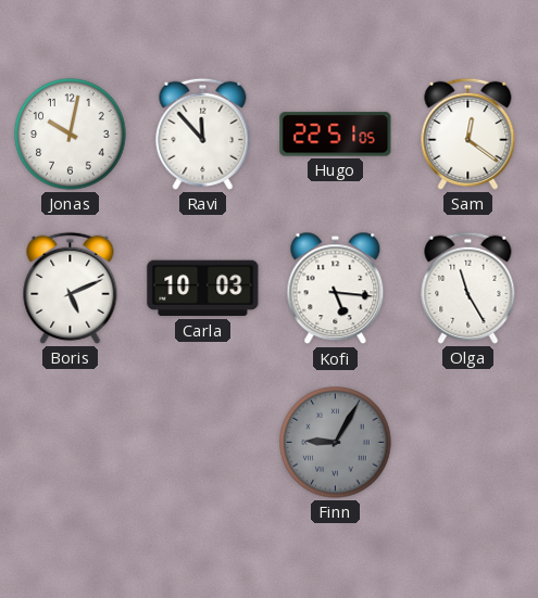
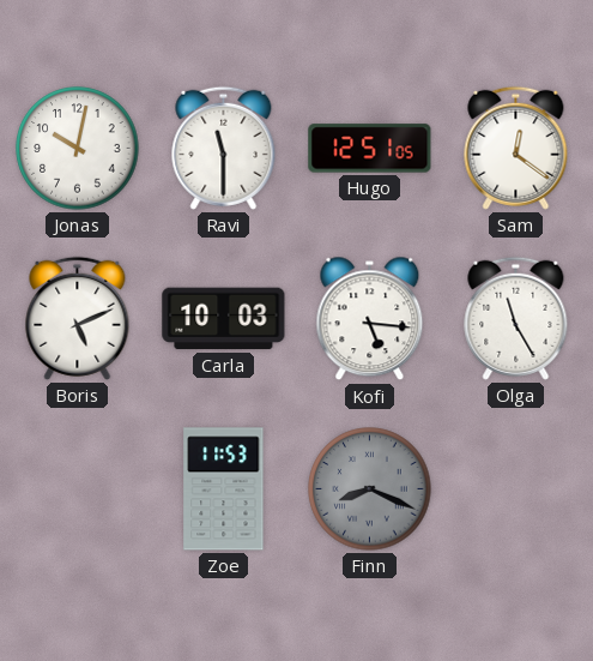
Ravi: 11:53 -> 11:30 (224, 148)
Hugo: 22:51 -> 12:51 (370, 149)
Zoe: none -> 11:53 (224, 489)
Finn: 9:05 -> 8:19 (370, 489)
